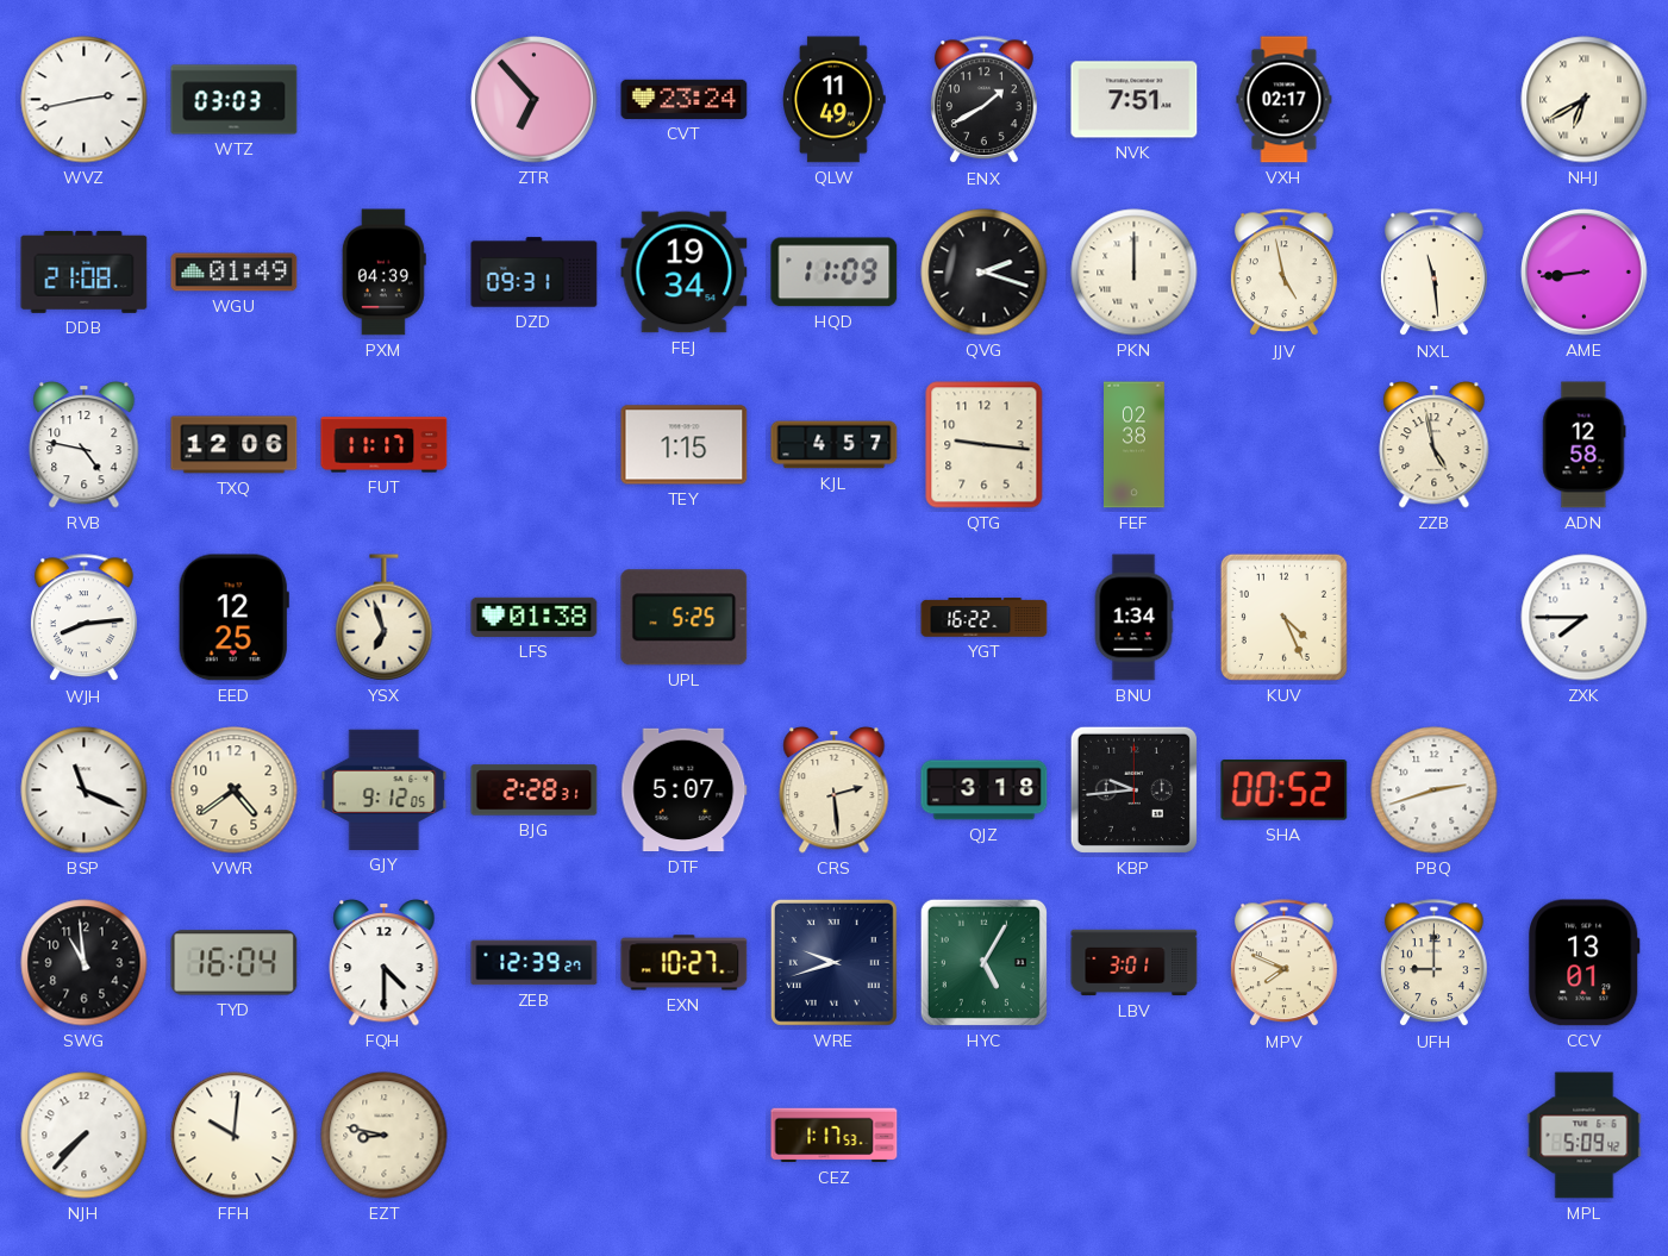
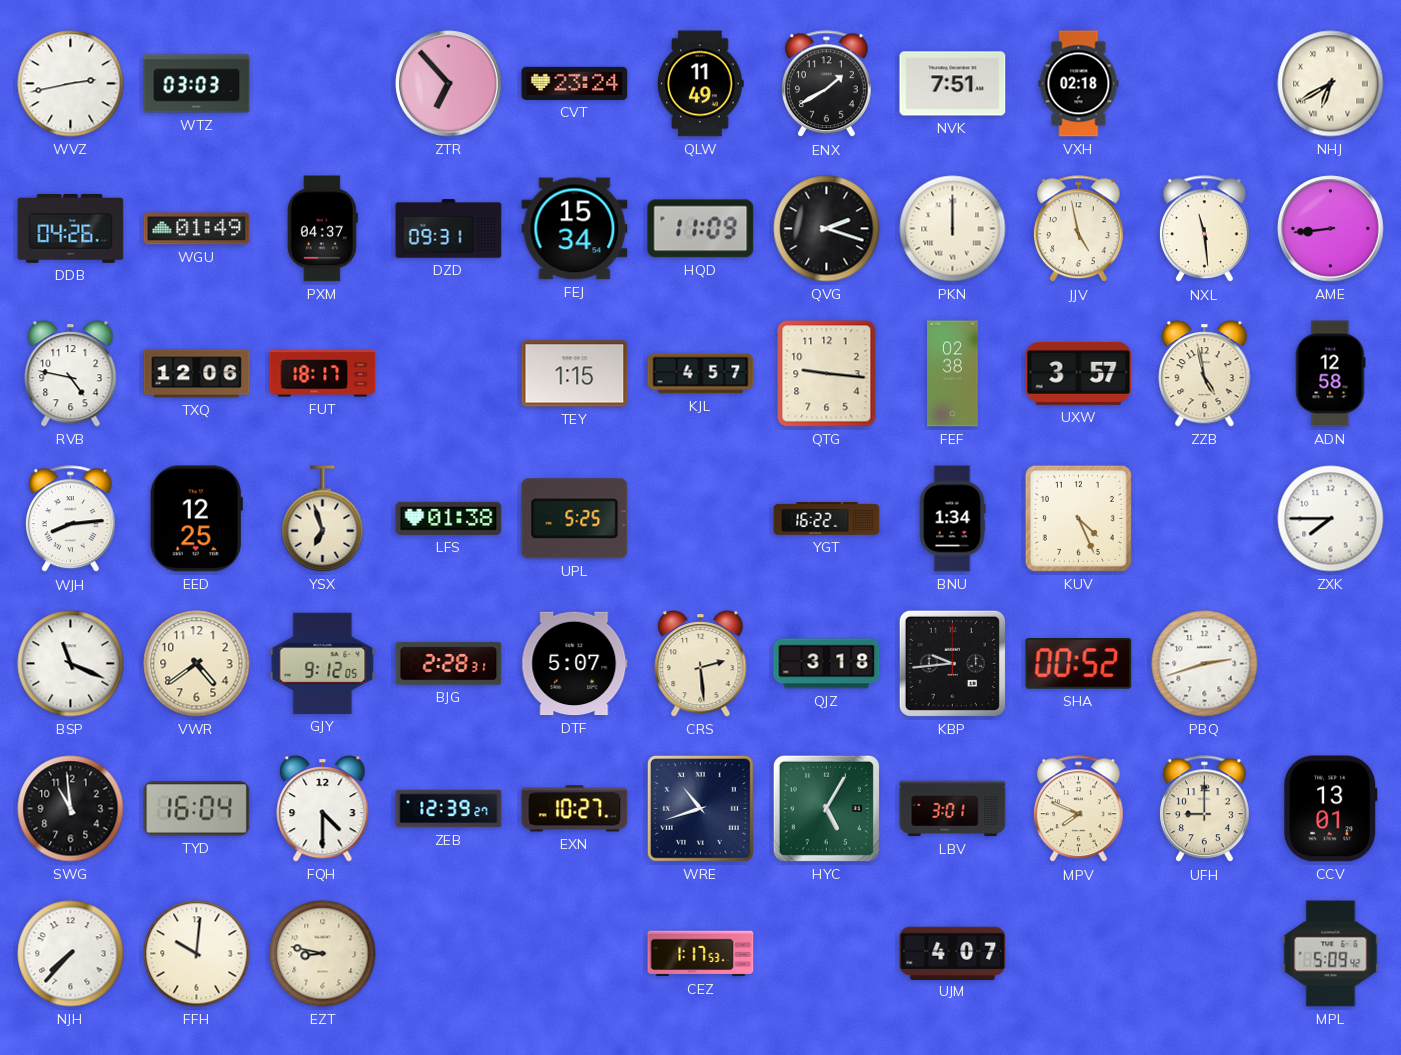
VXH: 02:17 -> 02:18 (1079, 84)
DDB: 21:08 -> 04:26 (71, 228)
PXM: 04:39 -> 04:37 (322, 229)
FEJ: 19:34 -> 15:34 (575, 229)
FUT: 11:17 -> 18:17 (323, 374)
UXW: none -> 3:57 (1079, 373)
WRE: 9:42 -> 10:42 (700, 808)
UJM: none -> 4:07 (953, 953)
